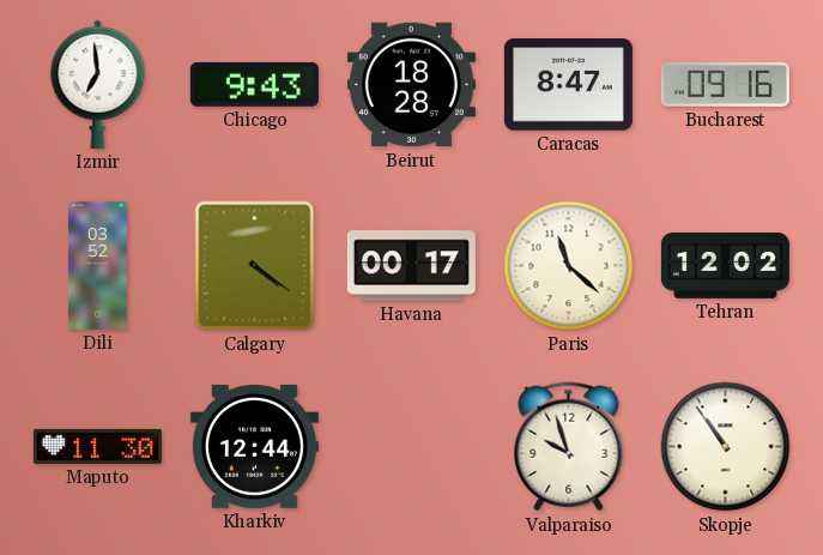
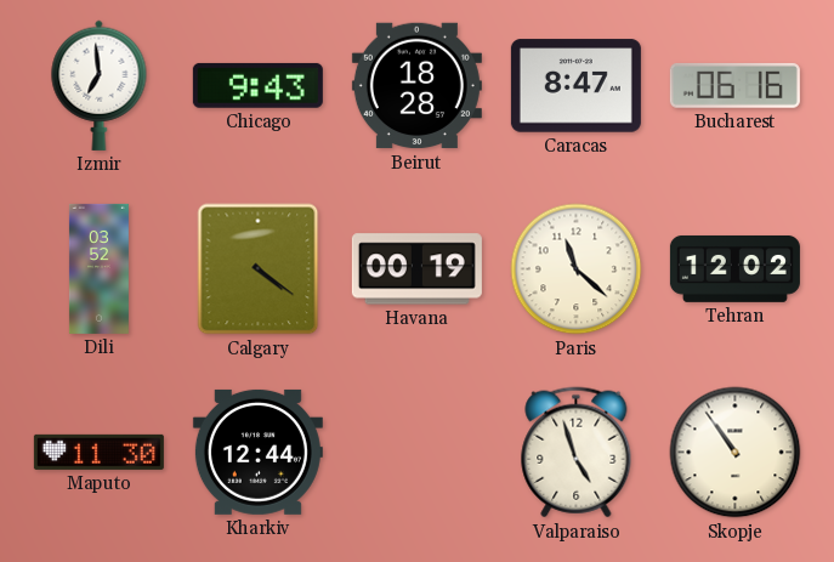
Bucharest: 09:16 -> 06:16 (734, 86)
Havana: 00:17 -> 00:19 (416, 269)
Valparaiso: 9:57 -> 4:57 (577, 453)
